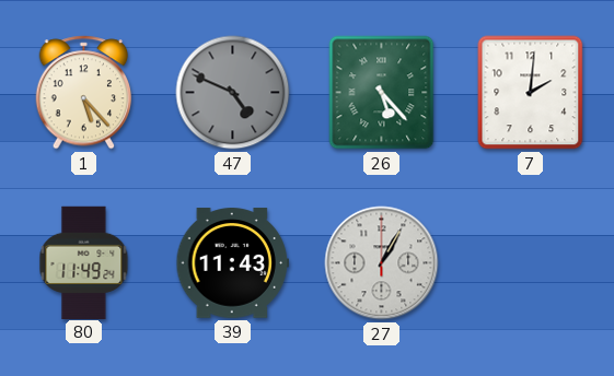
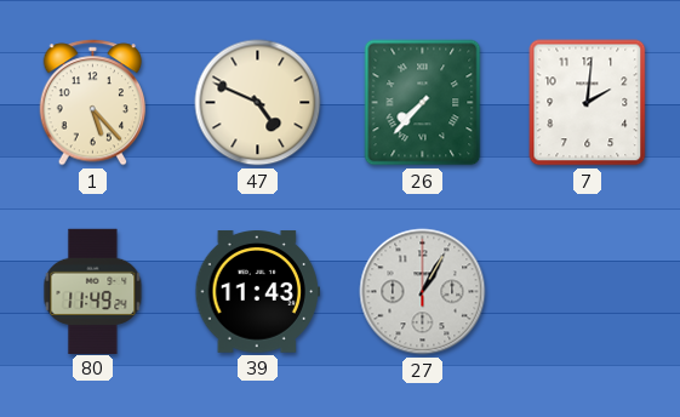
47 dial: grey -> cream (258, 103)
26: 5:23 -> 7:37 (423, 103)
